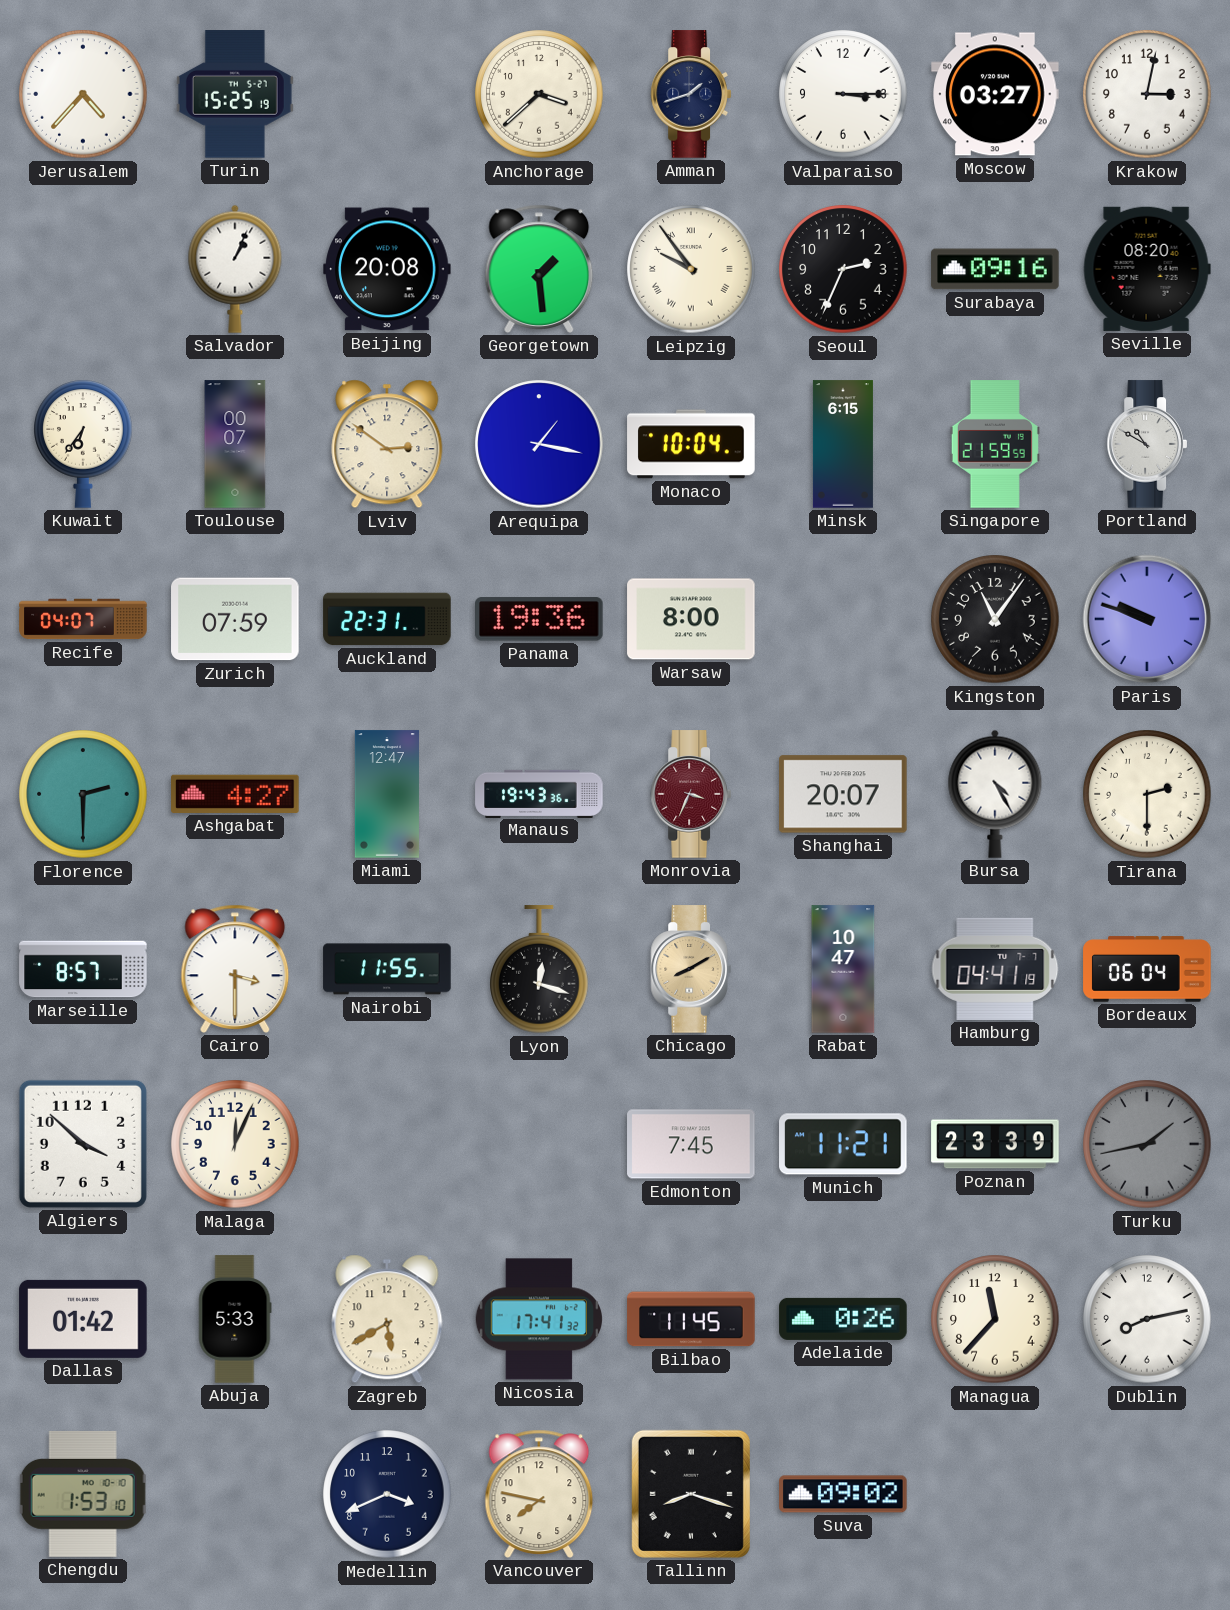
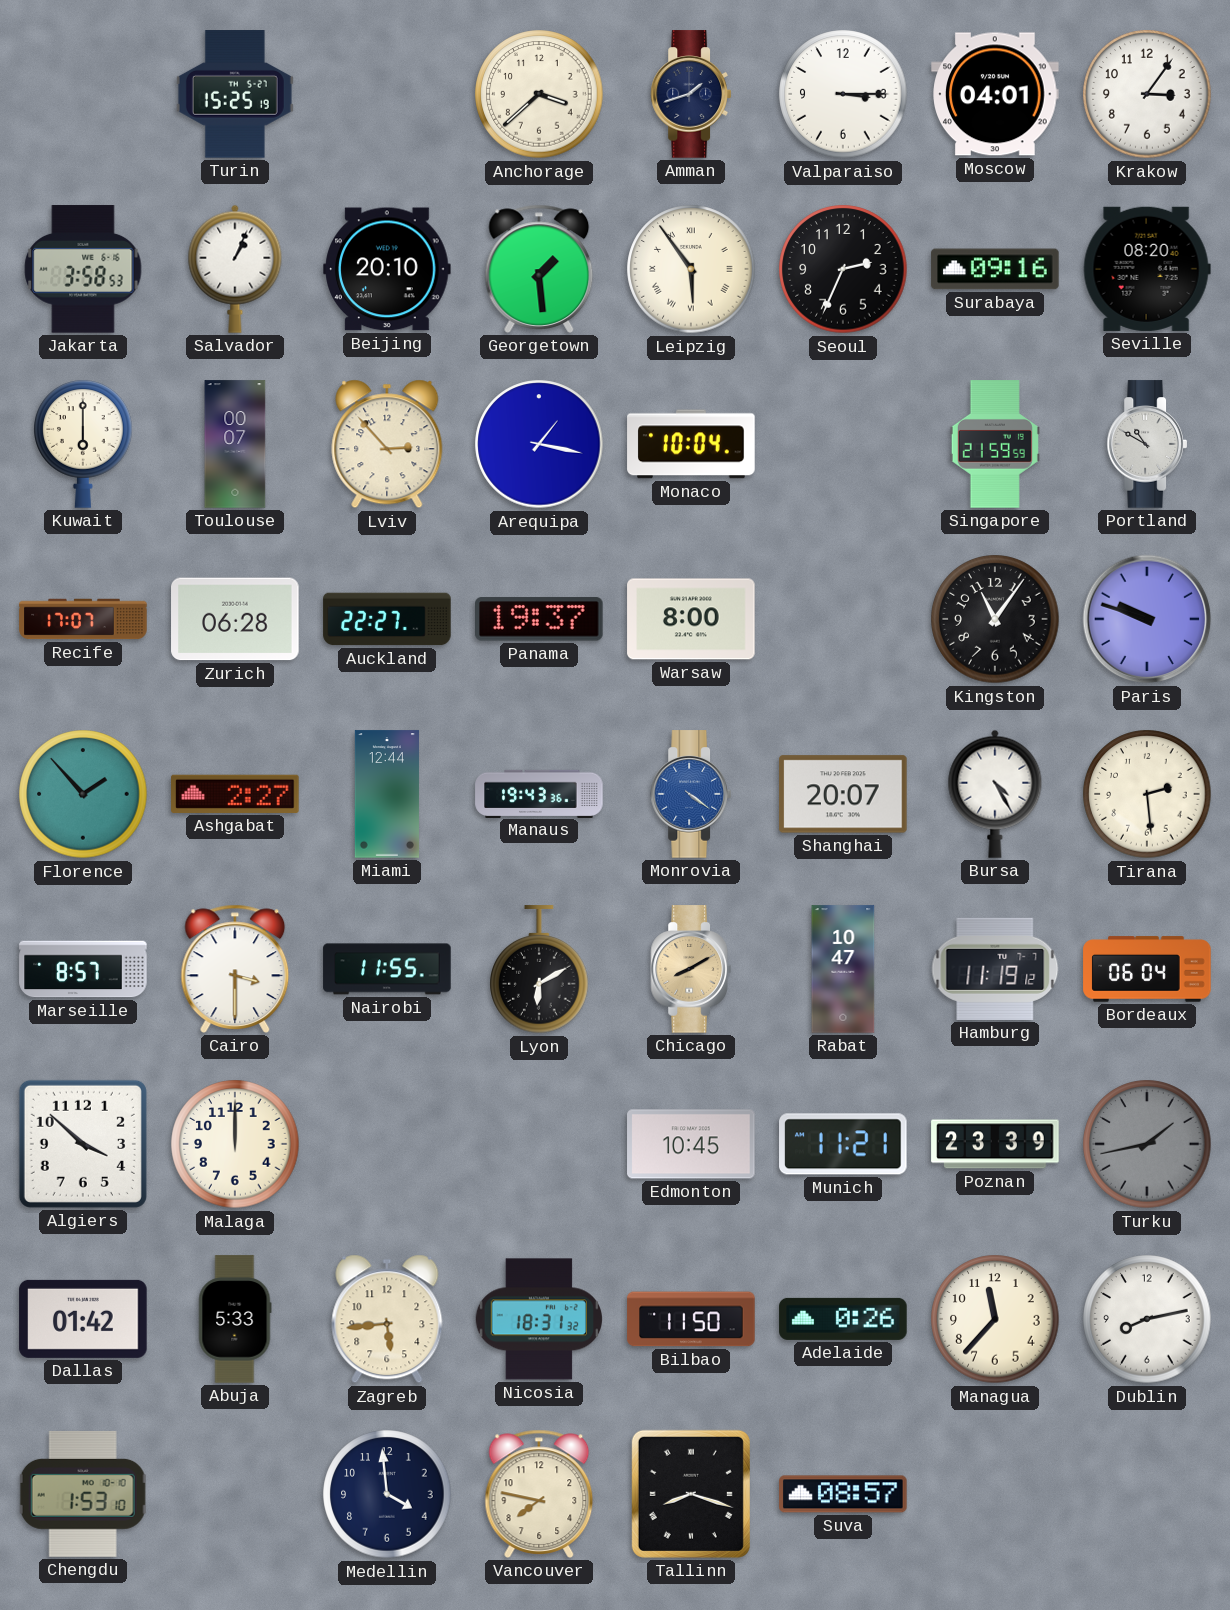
Jerusalem: 4:37 -> none (83, 94)
Moscow: 03:27 -> 04:01 (995, 94)
Krakow: 3:02 -> 3:06 (1147, 94)
Jakarta: none -> 3:58 (83, 269)
Beijing: 20:08 -> 20:10 (387, 269)
Leipzig: 9:54 -> 5:54 (691, 269)
Kuwait: 6:36 -> 6:00 (83, 444)
Lviv: 2:51 -> 2:53 (387, 444)
Minsk: 6:15 -> none (843, 444)
Recife: 04:07 -> 17:07 (83, 619)
Zurich: 07:59 -> 06:28 (235, 619)
Auckland: 22:31 -> 22:27 (387, 619)
Panama: 19:36 -> 19:37 (540, 619)
Florence: 2:30 -> 1:53 (83, 794)
Ashgabat: 4:27 -> 2:27 (235, 794)
Miami: 12:47 -> 12:44 (387, 794)
Monrovia: 3:34 -> 4:21 (690, 794)
Monrovia dial: burgundy -> blue (690, 794)
Tirana: 2:30 -> 2:29 (1147, 794)
Lyon: 12:18 -> 6:10 (539, 970)
Hamburg: 04:41 -> 11:19 (995, 969)
Malaga: 12:04 -> 12:00 (235, 1144)
Edmonton: 7:45 -> 10:45 (691, 1144)
Zagreb: 5:40 -> 5:44 (387, 1319)
Nicosia: 17:41 -> 18:31 (538, 1319)
Bilbao: 11:45 -> 11:50 (691, 1319)
Medellin: 3:41 -> 3:59 (387, 1494)
Suva: 09:02 -> 08:57 (843, 1494)
